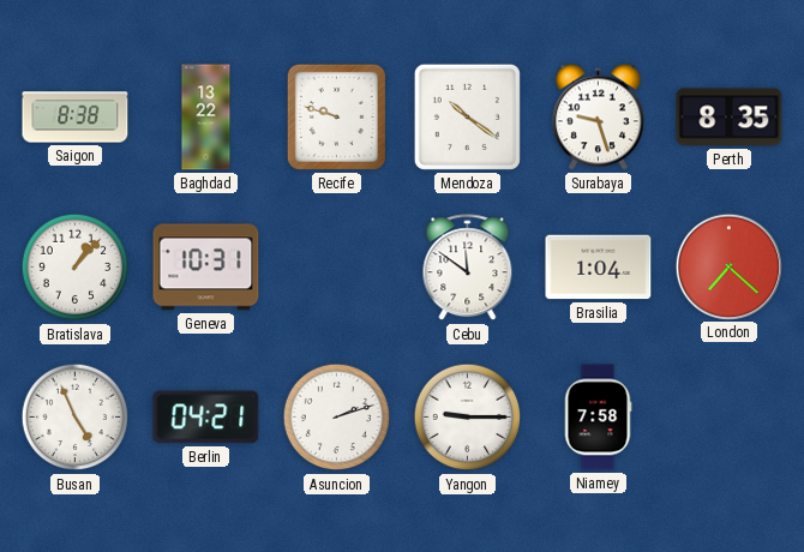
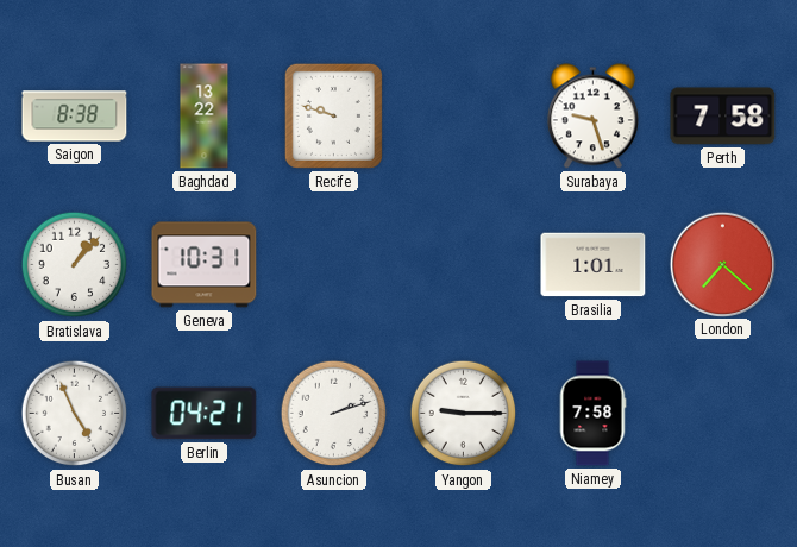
Mendoza: 10:21 -> none (467, 116)
Perth: 8:35 -> 7:58 (723, 117)
Cebu: 11:51 -> none (468, 268)
Brasilia: 1:04 -> 1:01 (594, 265)
